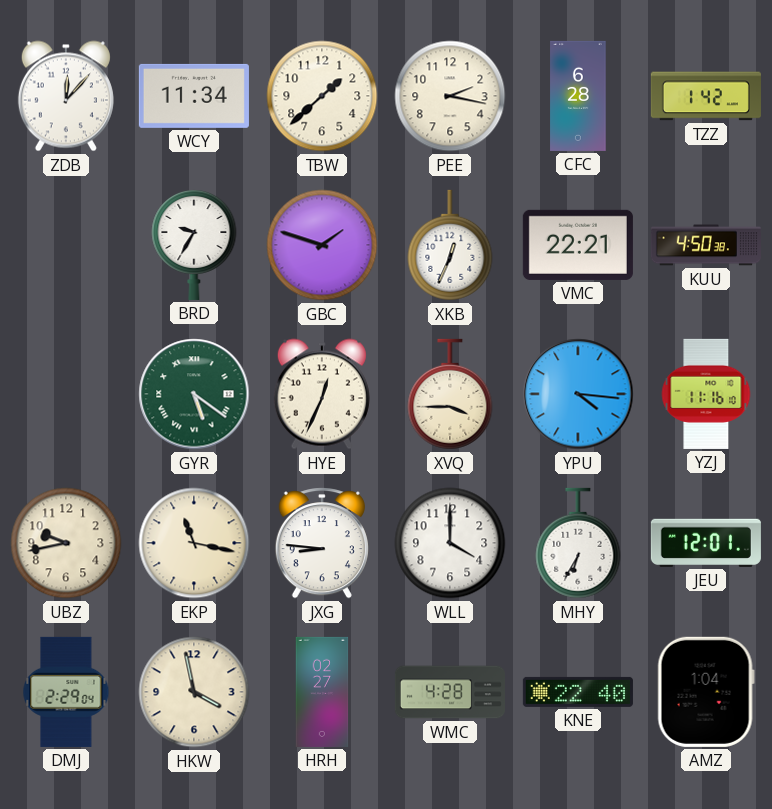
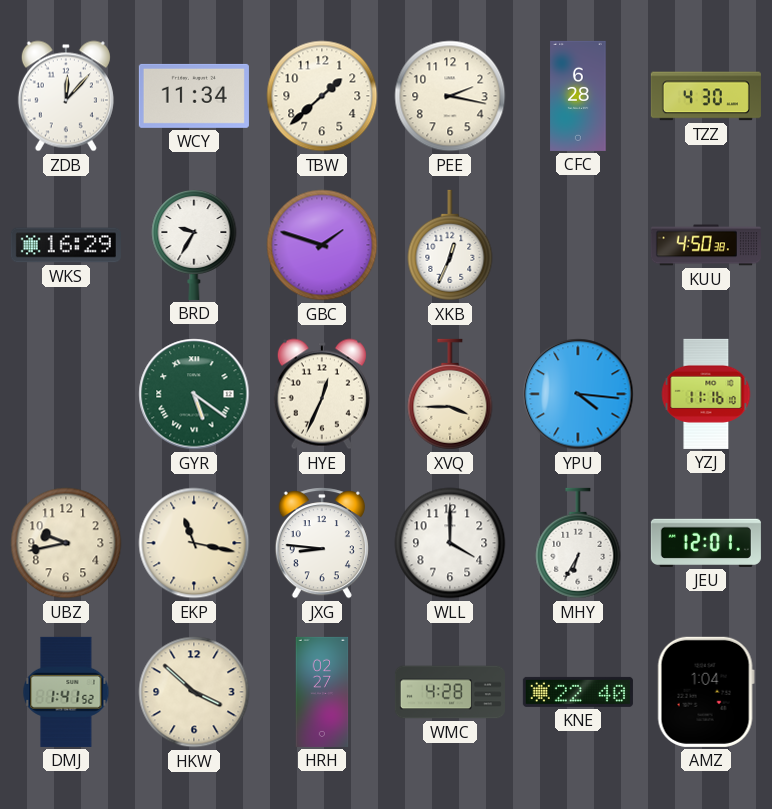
TZZ: 1:42 -> 4:30 (706, 96)
WKS: none -> 16:29 (66, 245)
VMC: 22:21 -> none (578, 245)
DMJ: 2:29 -> 1:41 (66, 692)
HKW: 3:58 -> 3:52 (194, 692)
